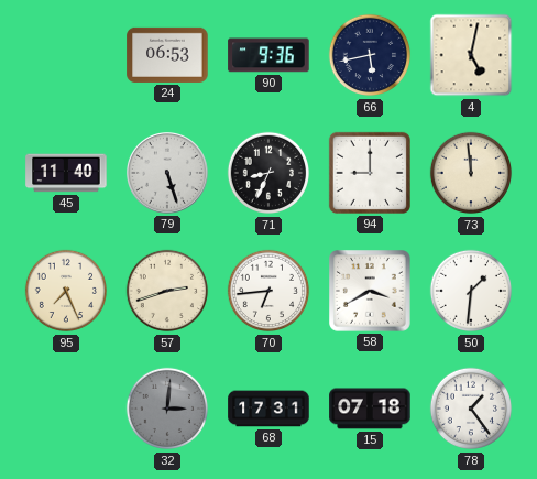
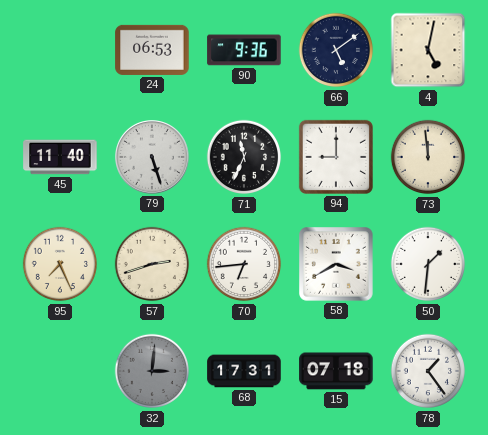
66: 5:43 -> 5:09 (336, 50)
71: 8:34 -> 11:34 (244, 157)
